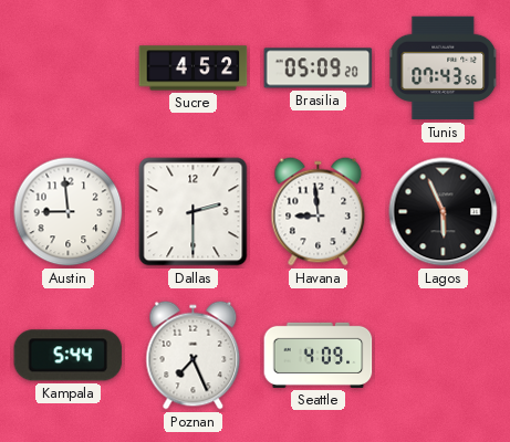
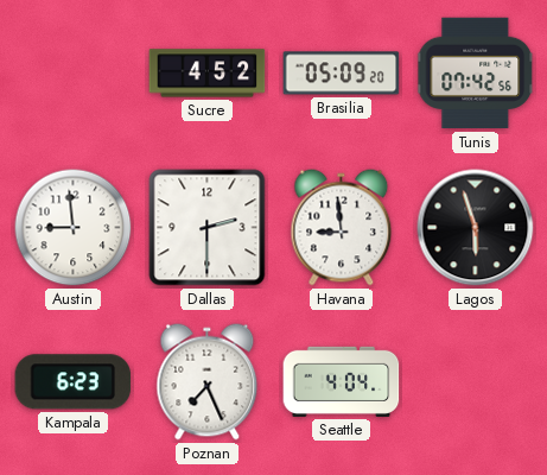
Tunis: 07:43 -> 07:42 (476, 74)
Lagos: 5:56 -> 5:57 (476, 228)
Kampala: 5:44 -> 6:23 (74, 382)
Seattle: 4:09 -> 4:04 (342, 381)
